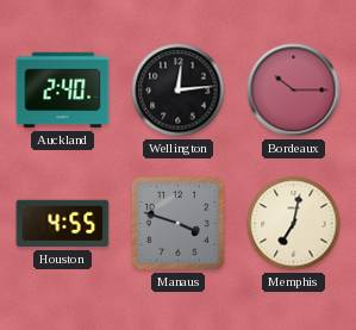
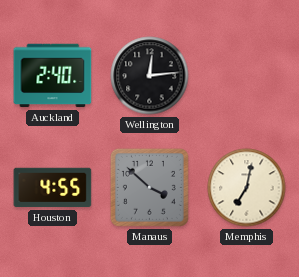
Bordeaux: 10:15 -> none (294, 91)
Manaus: 3:48 -> 3:52 (149, 187)
